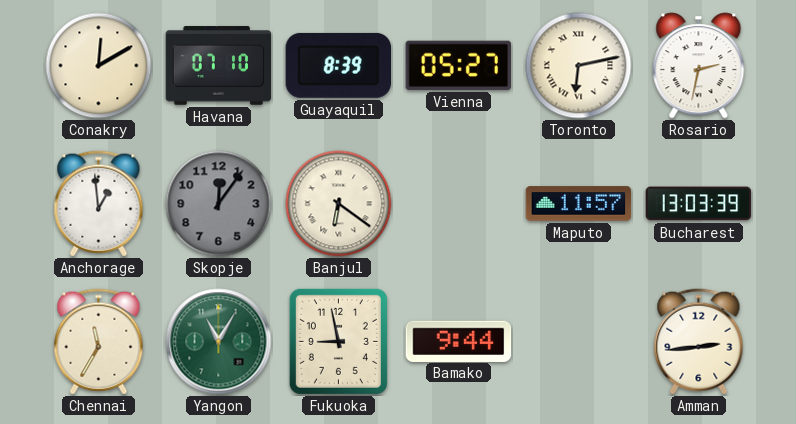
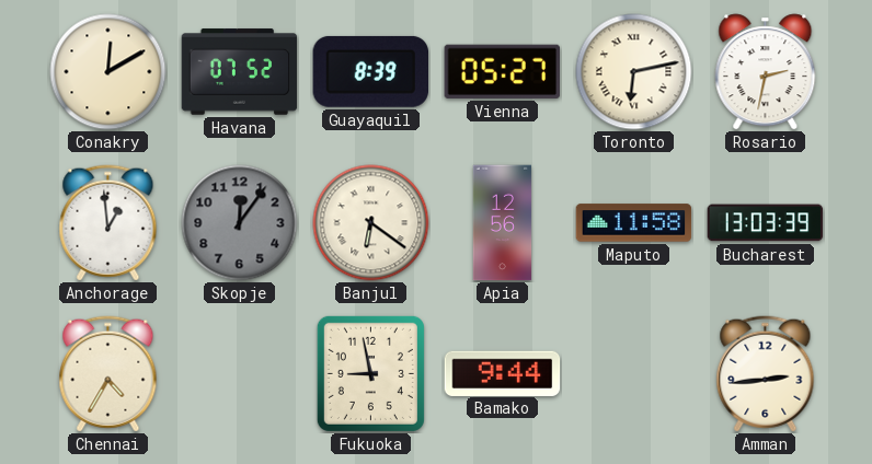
Havana: 07:10 -> 07:52 (240, 72)
Apia: none -> 12:56 (503, 223)
Maputo: 11:57 -> 11:58 (634, 223)
Chennai: 11:35 -> 4:35 (108, 374)
Yangon: 11:05 -> none (219, 342)
